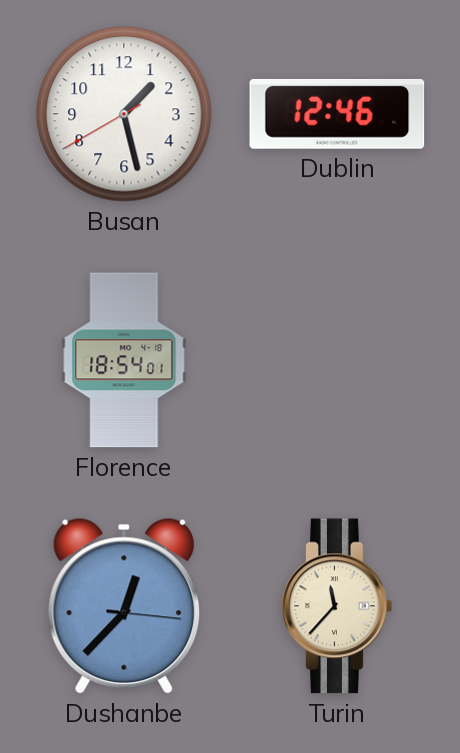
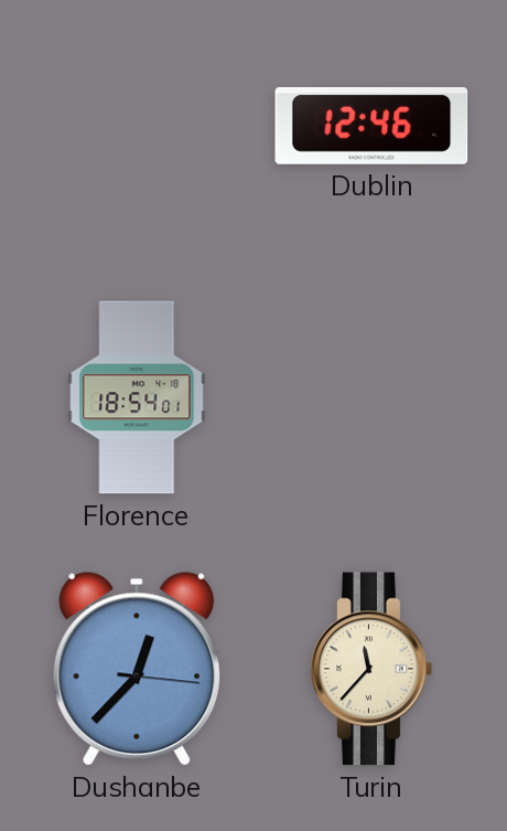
Busan: 1:27 -> none (124, 114)
